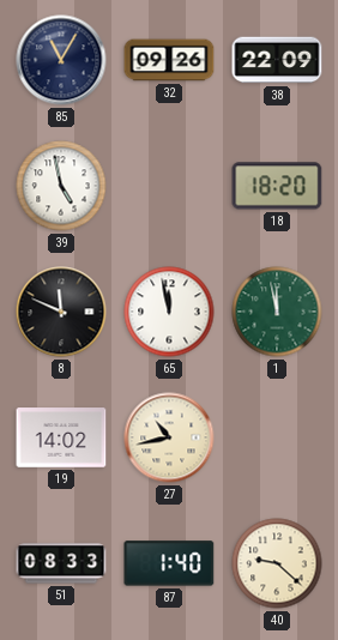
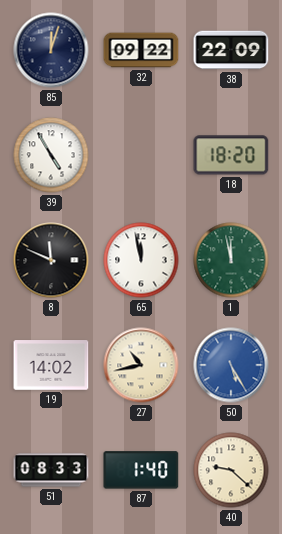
85: 11:05 -> 12:03 (51, 50)
32: 09:26 -> 09:22 (141, 50)
39: 4:58 -> 4:55 (51, 155)
50: none -> 5:25 (231, 365)
